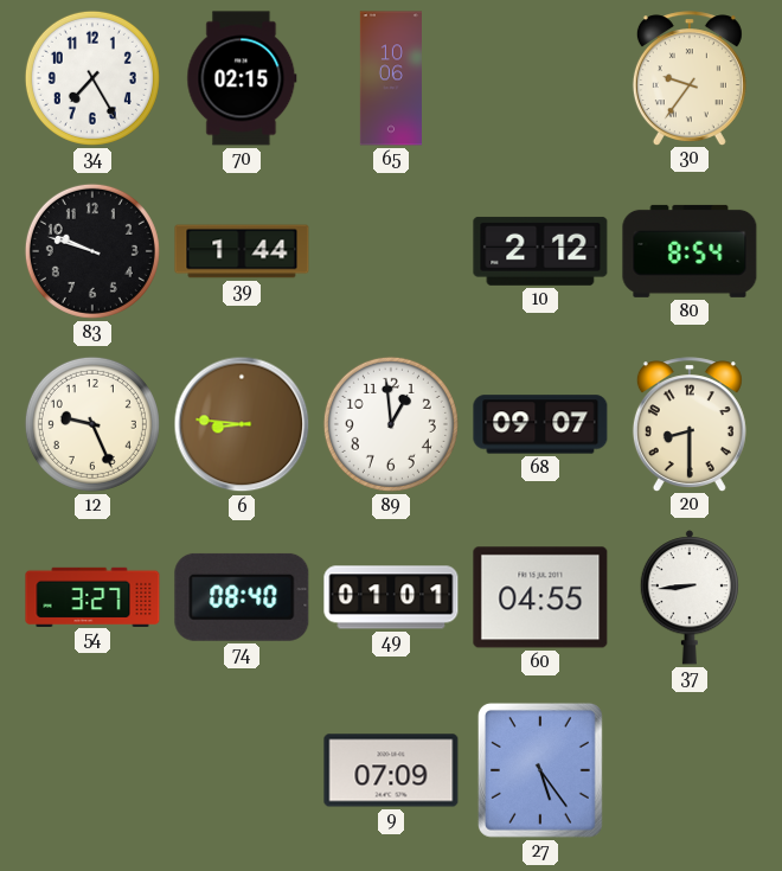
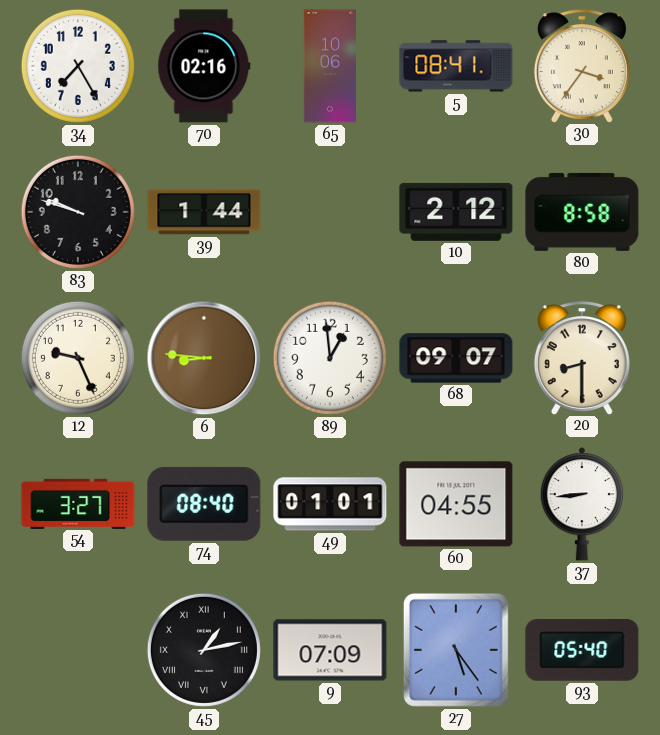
70: 02:15 -> 02:16 (204, 66)
5: none -> 08:41 (456, 66)
30: 9:36 -> 3:36 (582, 66)
80: 8:54 -> 8:58 (582, 212)
45: none -> 1:13 (204, 650)
93: none -> 05:40 (582, 651)
